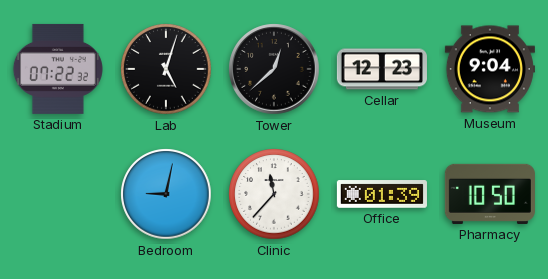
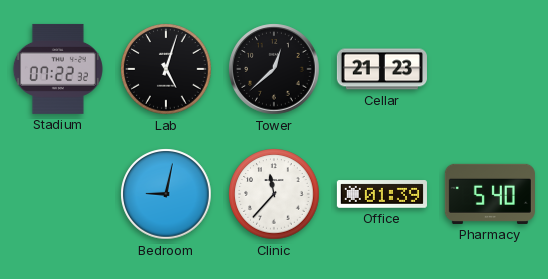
Cellar: 12:23 -> 21:23 (382, 69)
Museum: 9:04 -> none (490, 69)
Pharmacy: 10:50 -> 5:40 (490, 194)
